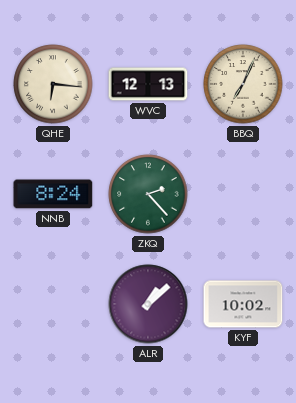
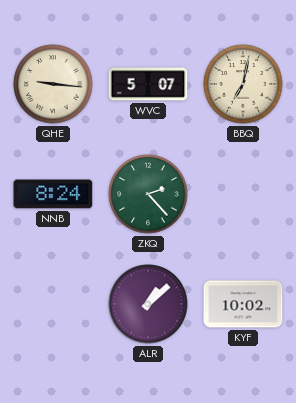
QHE: 6:16 -> 9:16 (53, 84)
WVC: 12:13 -> 5:07 (148, 84)
BBQ: 7:04 -> 7:02 (243, 84)
